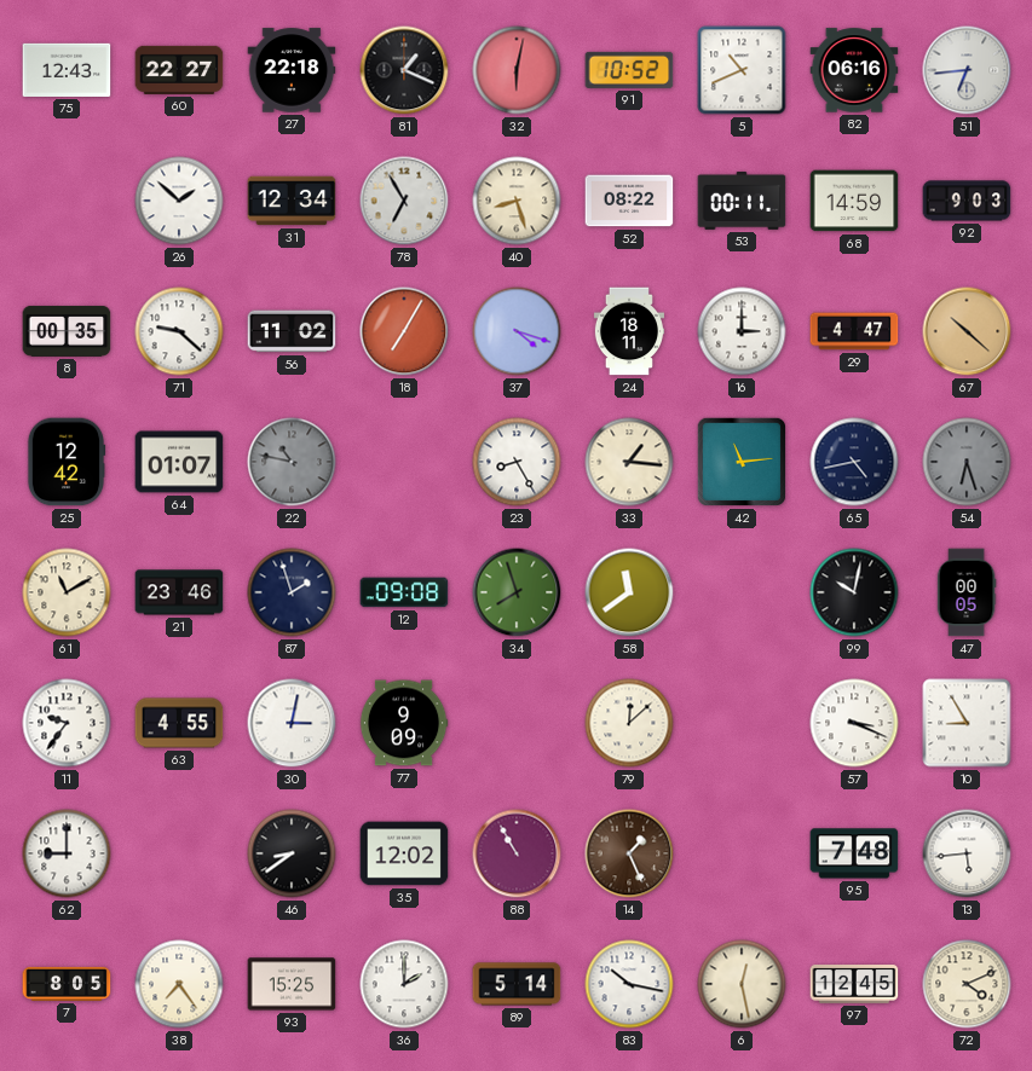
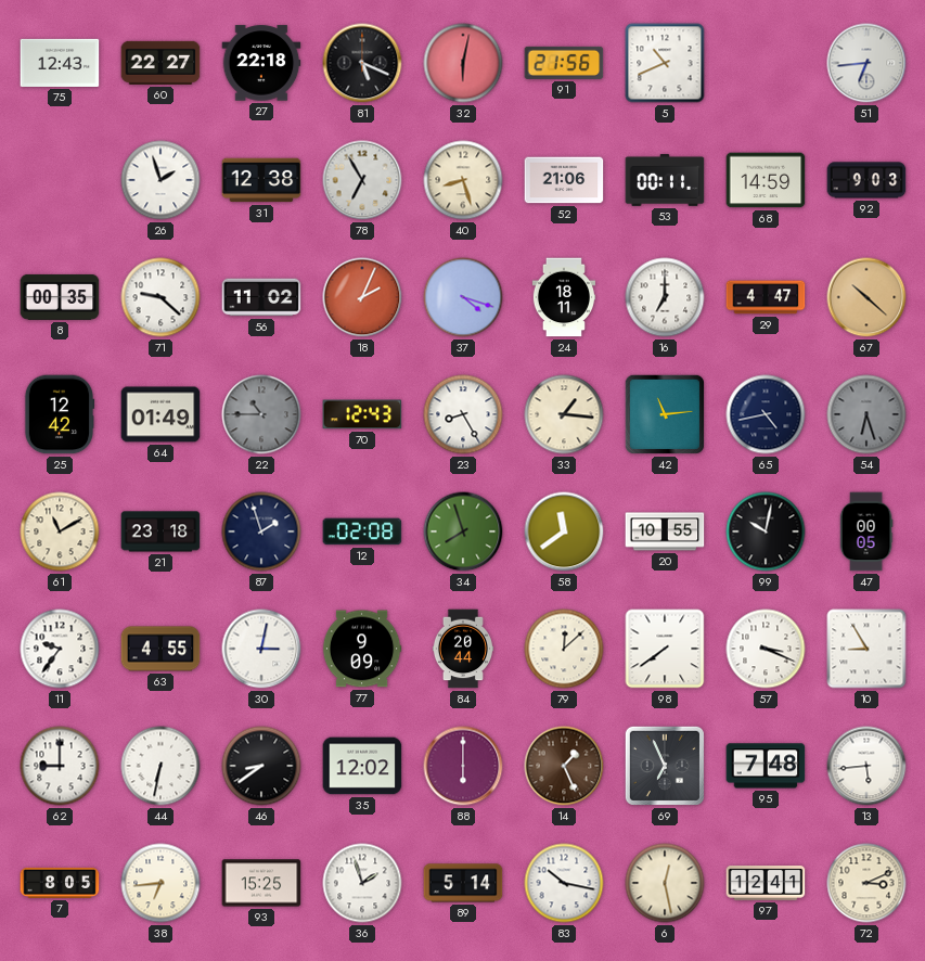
81: 1:19 -> 5:19 (362, 63)
91: 10:52 -> 21:56 (564, 63)
82: 06:16 -> none (854, 70)
26: 1:52 -> 1:57 (160, 180)
31: 12:34 -> 12:38 (261, 180)
52: 08:22 -> 21:06 (564, 180)
18: 7:05 -> 2:04 (362, 297)
16: 3:00 -> 7:00 (665, 297)
64: 01:07 -> 01:49 (160, 414)
22: 10:47 -> 10:45 (261, 414)
70: none -> 12:43 (362, 414)
21: 23:46 -> 23:18 (160, 531)
12: 09:08 -> 02:08 (362, 531)
20: none -> 10:55 (665, 531)
84: none -> 20:44 (463, 649)
98: none -> 7:39 (665, 649)
44: none -> 6:32 (160, 766)
88: 10:55 -> 6:00 (463, 766)
69: none -> 6:56 (665, 766)
38: 7:24 -> 6:44 (160, 883)
36: 2:00 -> 1:57 (362, 883)
97: 12:45 -> 12:41 (766, 883)
72: 4:11 -> 3:11 (866, 883)
